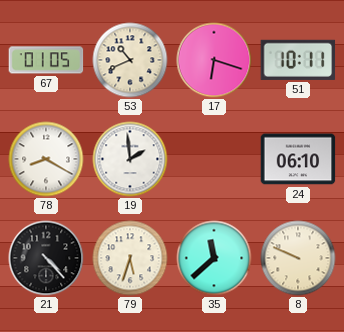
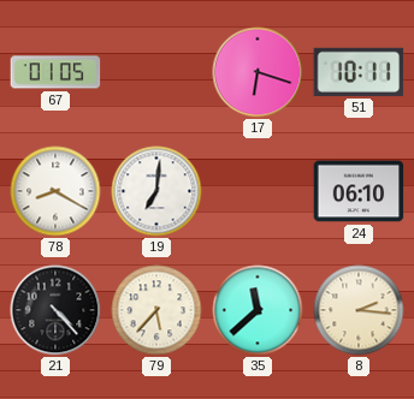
53: 10:41 -> none (130, 60)
19: 1:59 -> 7:01 (156, 191)
79: 5:33 -> 5:37 (156, 310)
8: 9:49 -> 2:16 (359, 310)
